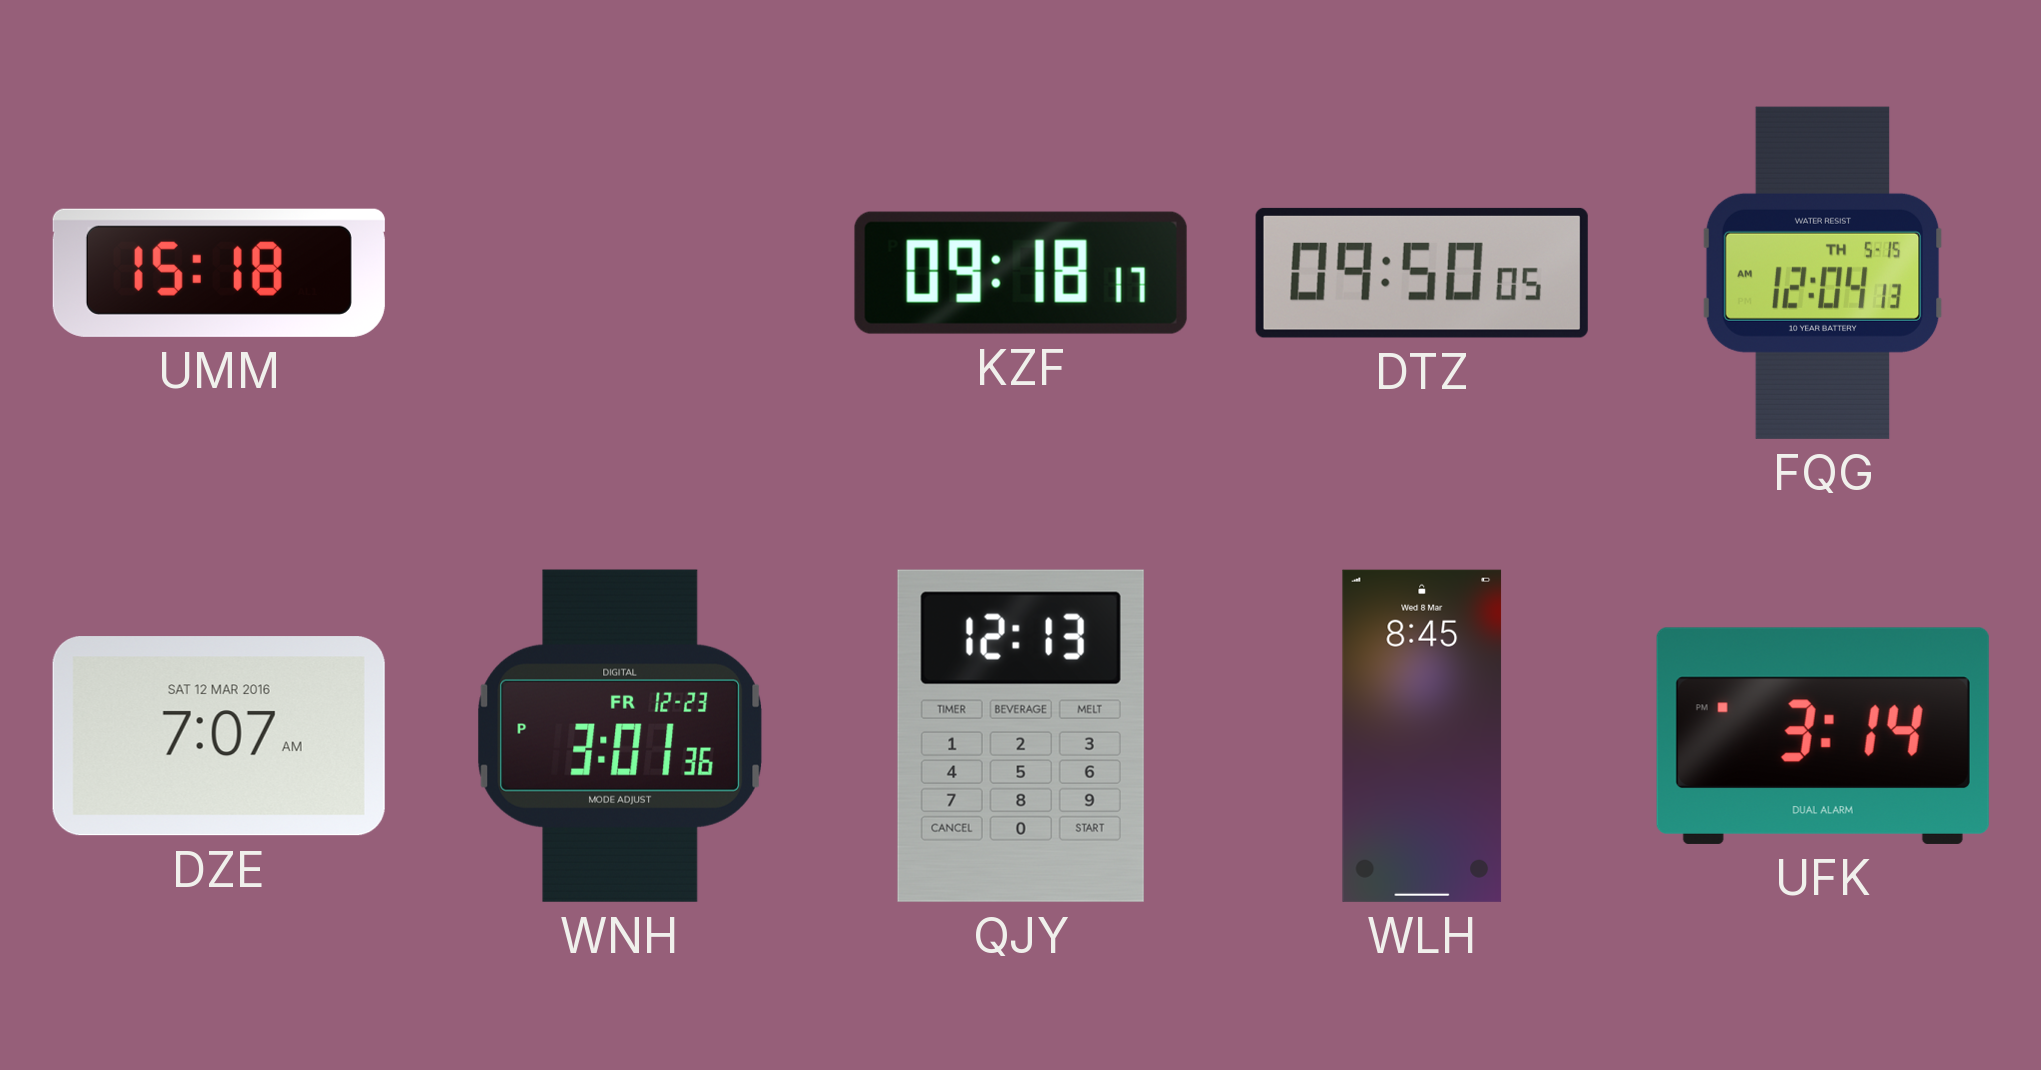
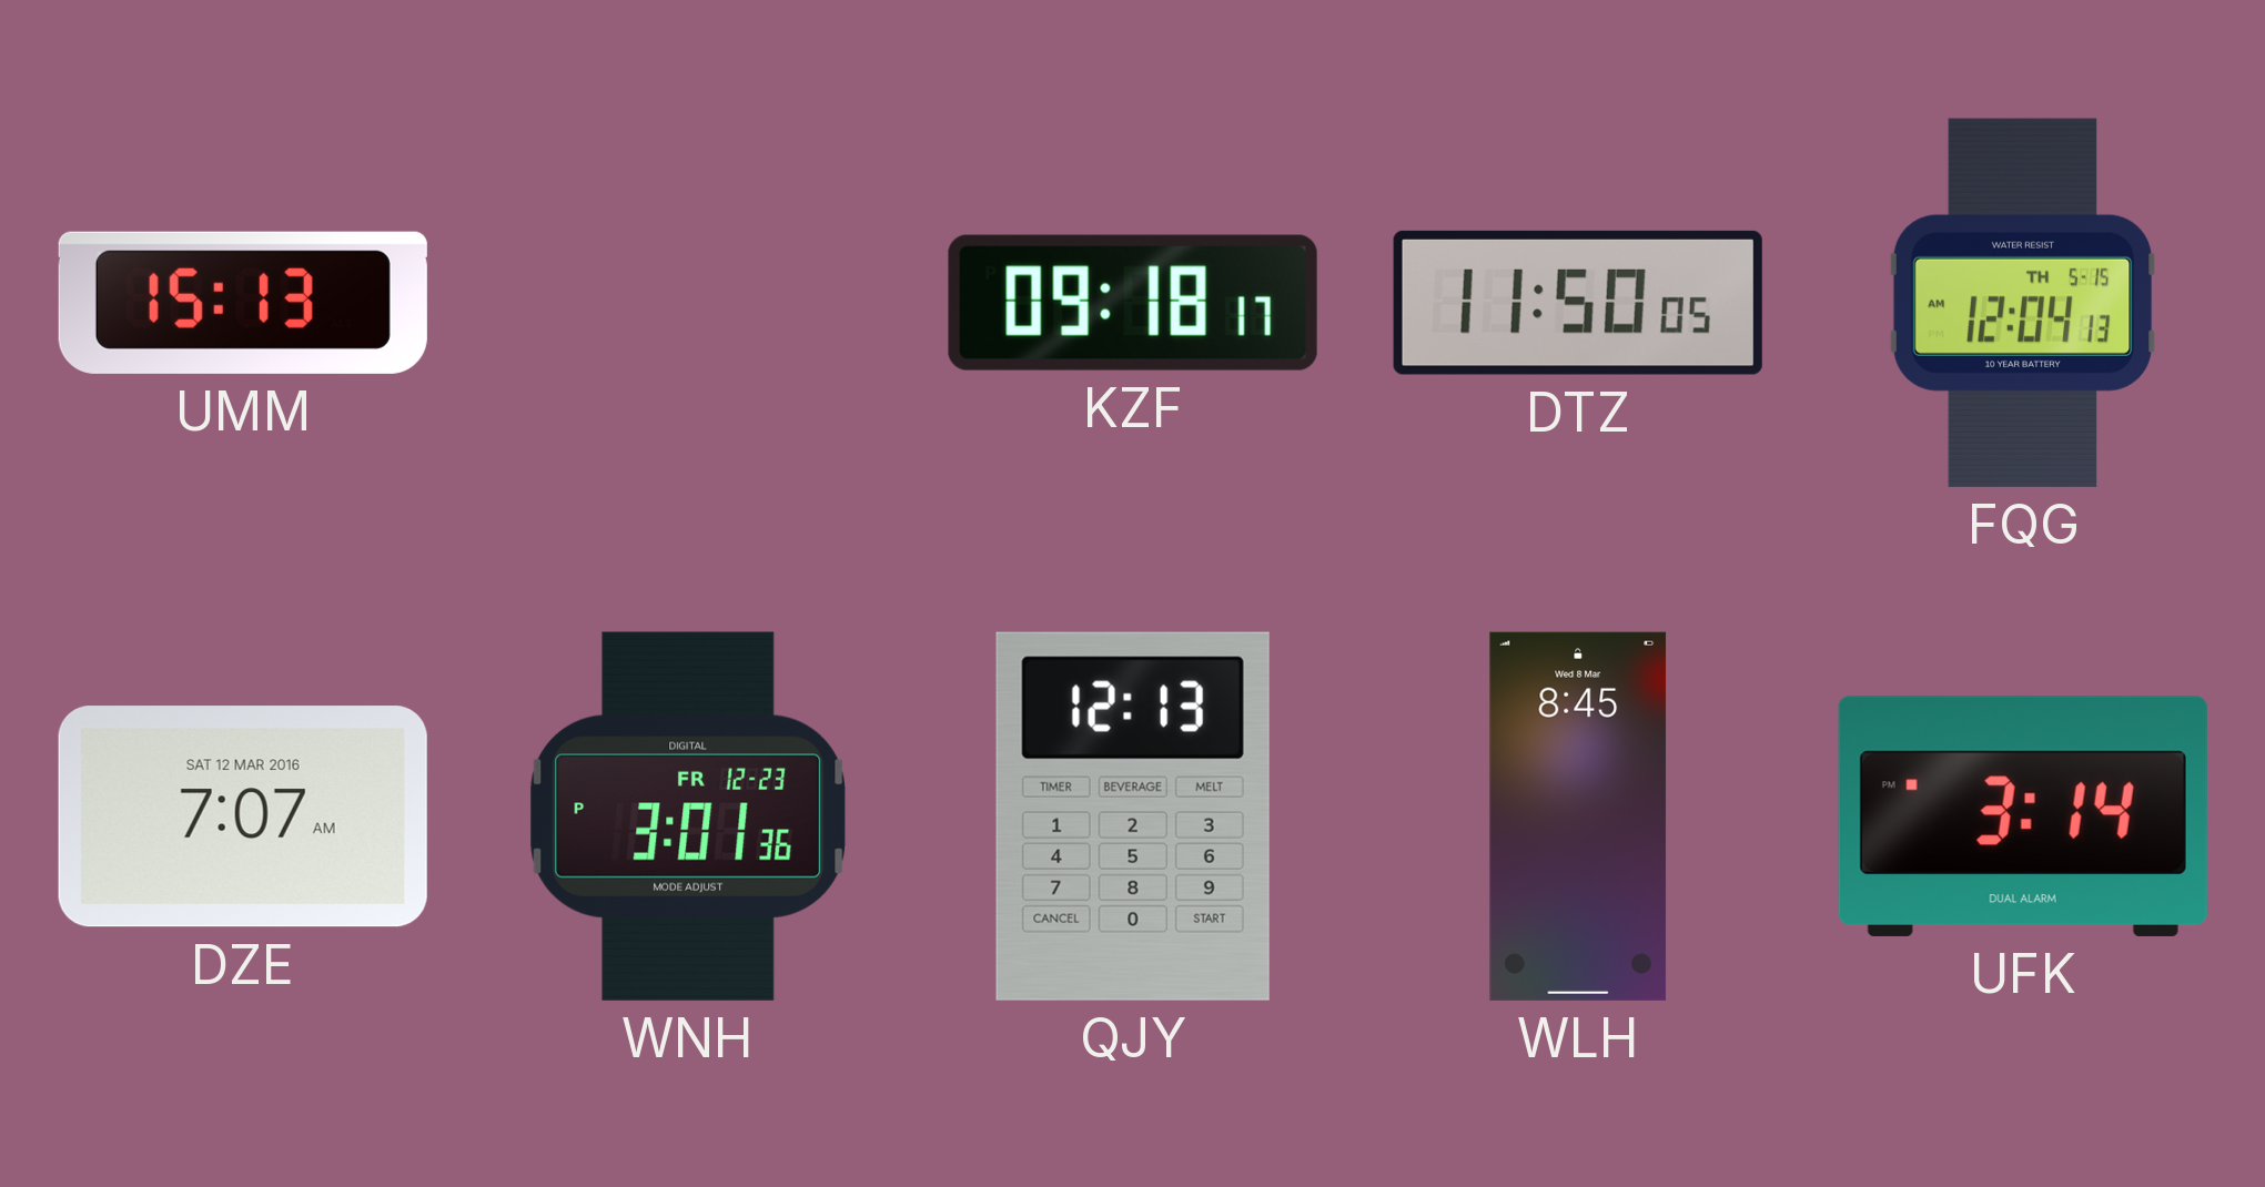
UMM: 15:18 -> 15:13 (243, 303)
DTZ: 09:50 -> 11:50 (1578, 303)
